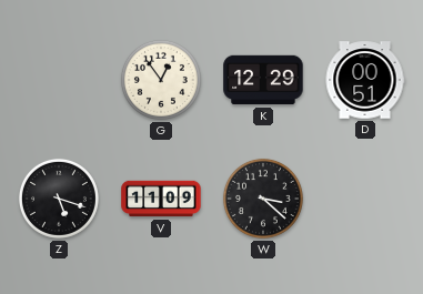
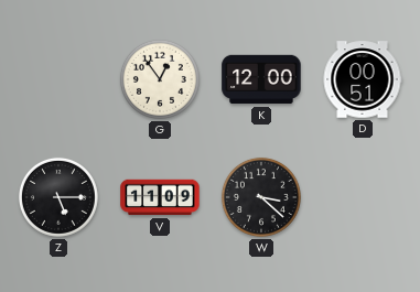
K: 12:29 -> 12:00 (261, 79)
Z: 5:18 -> 5:15 (58, 197)
